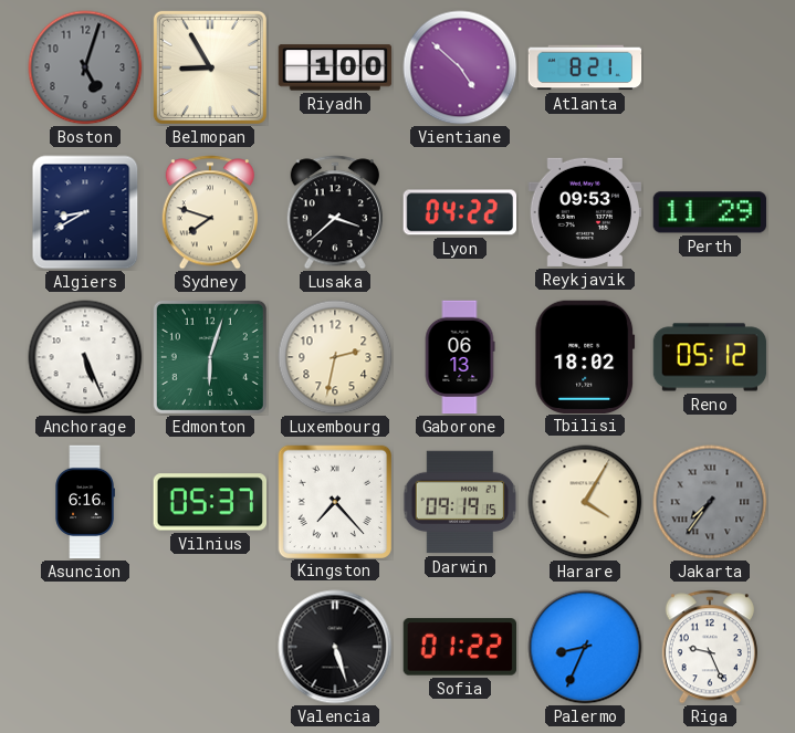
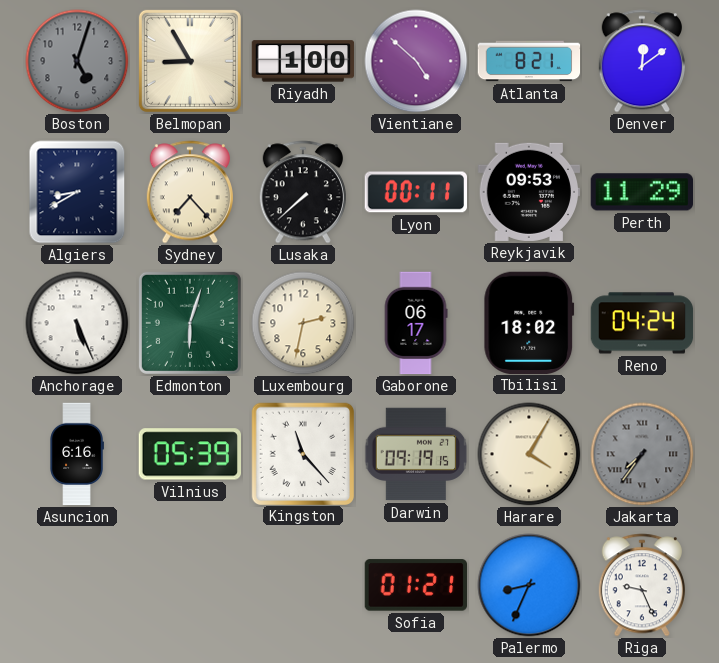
Denver: none -> 12:09 (642, 61)
Sydney: 7:48 -> 7:23 (190, 192)
Lusaka: 3:38 -> 7:38 (303, 192)
Lyon: 04:22 -> 00:11 (415, 192)
Gaborone: 06:13 -> 06:17 (416, 323)
Reno: 05:12 -> 04:24 (642, 323)
Vilnius: 05:37 -> 05:39 (189, 454)
Kingston: 7:23 -> 11:23 (302, 453)
Valencia: 5:27 -> none (335, 647)
Sofia: 01:22 -> 01:21 (415, 585)
